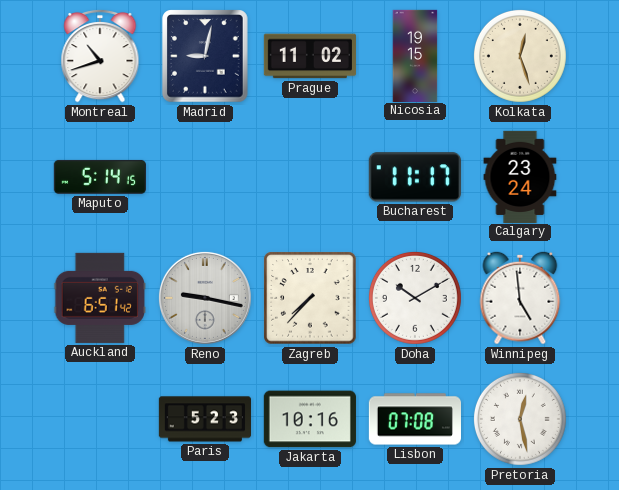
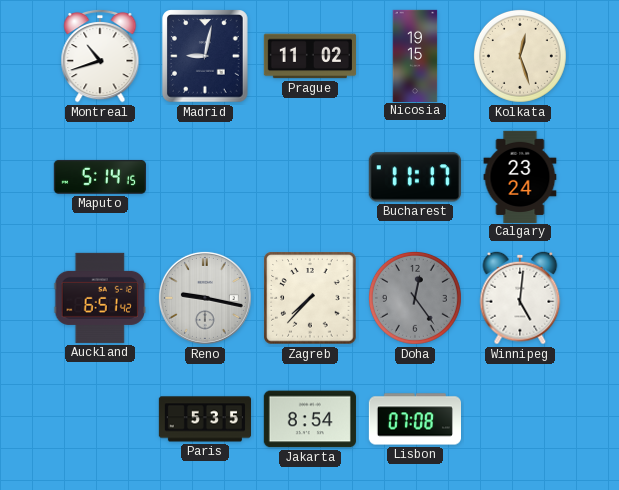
Doha: 10:10 -> 12:24 (415, 298)
Doha dial: white -> grey (415, 298)
Winnipeg: 4:59 -> 5:01 (520, 298)
Paris: 5:23 -> 5:35 (204, 419)
Jakarta: 10:16 -> 8:54 (310, 419)
Pretoria: 12:28 -> none (520, 419)
